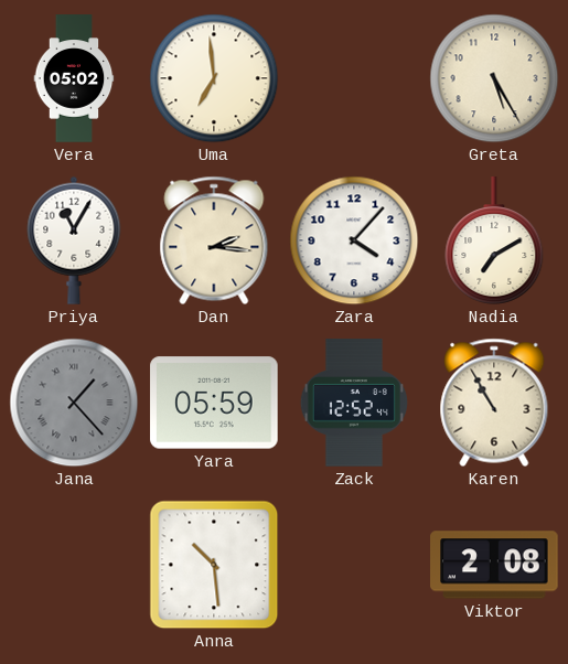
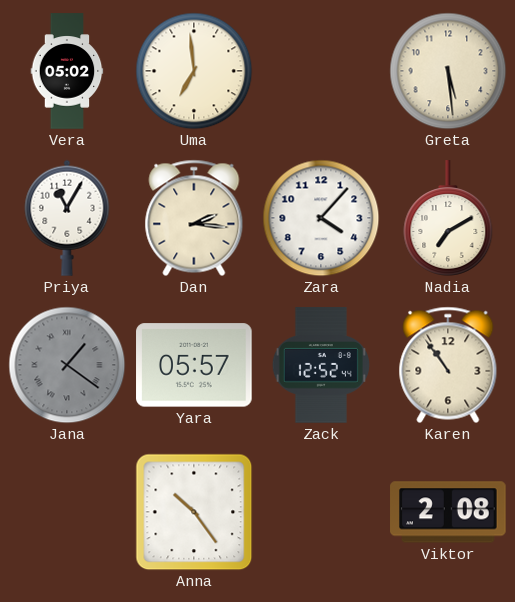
Greta: 5:25 -> 5:29 (448, 71)
Jana: 1:23 -> 1:21 (67, 365)
Yara: 05:59 -> 05:57 (194, 365)
Karen: 10:55 -> 10:54 (448, 365)
Anna: 10:29 -> 10:24 (194, 512)
